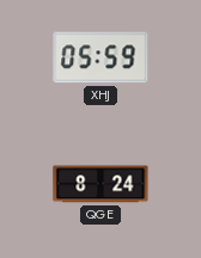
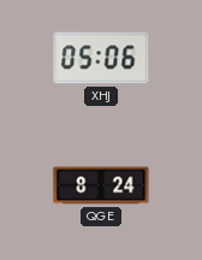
XHJ: 05:59 -> 05:06 (101, 58)
